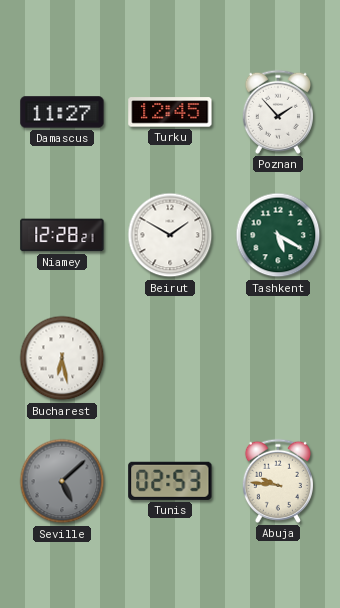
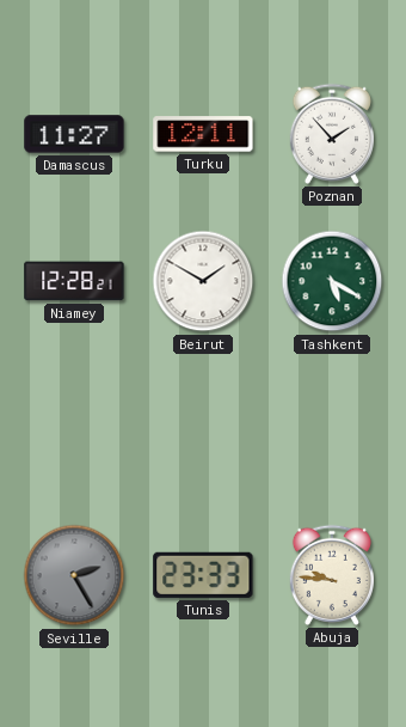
Turku: 12:45 -> 12:11 (203, 134)
Bucharest: 6:28 -> none (62, 358)
Seville: 5:08 -> 2:25 (74, 575)
Tunis: 02:53 -> 23:33 (203, 575)
